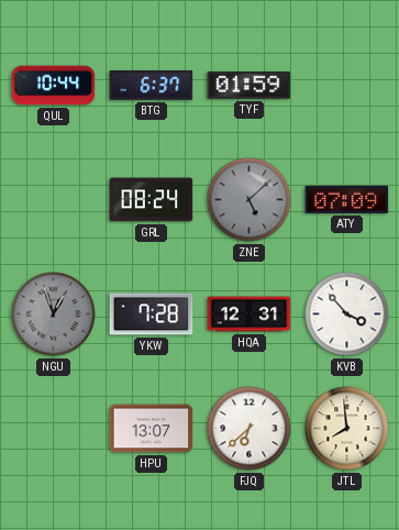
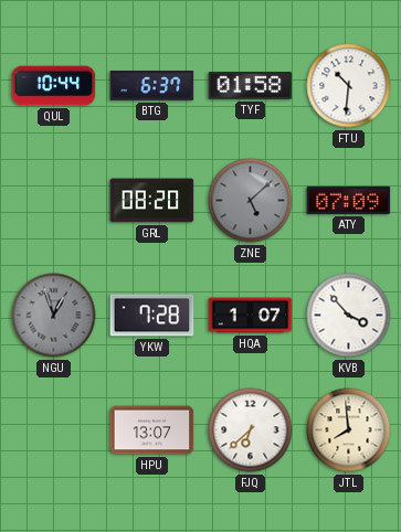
TYF: 01:59 -> 01:58 (251, 85)
FTU: none -> 10:31 (349, 86)
GRL: 08:24 -> 08:20 (152, 201)
HQA: 12:31 -> 1:07 (251, 316)
